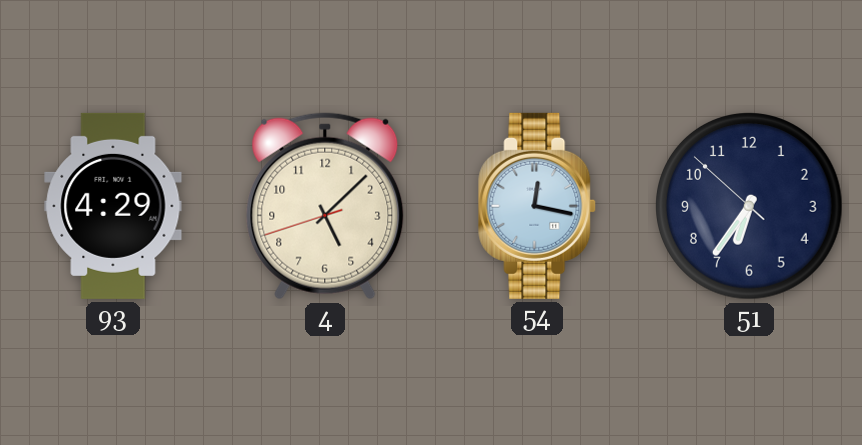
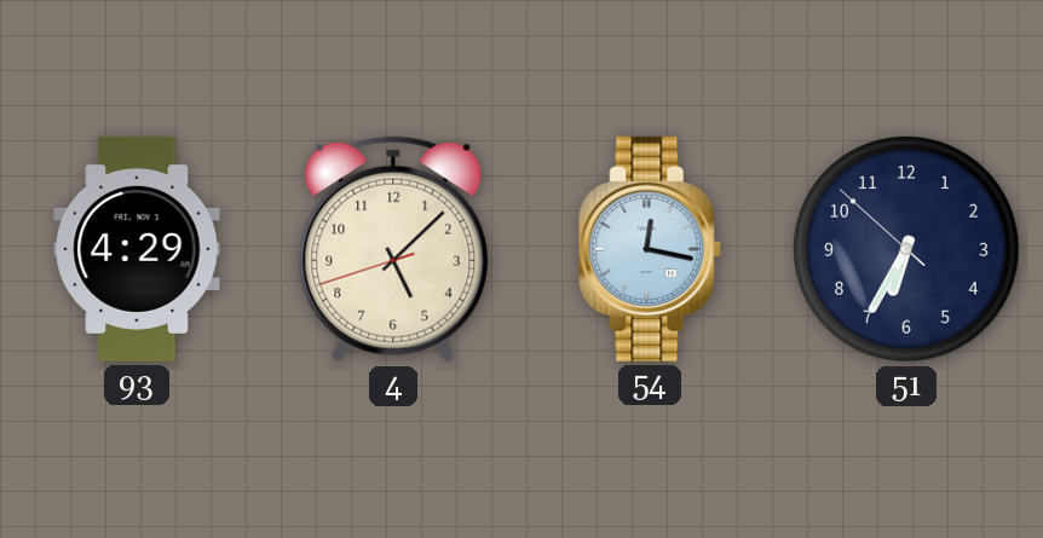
51: 6:35 -> 6:34 (906, 249)
